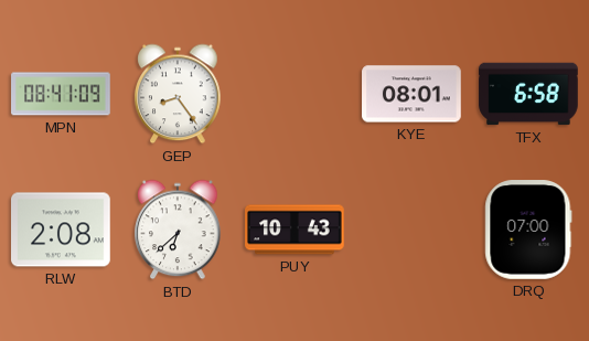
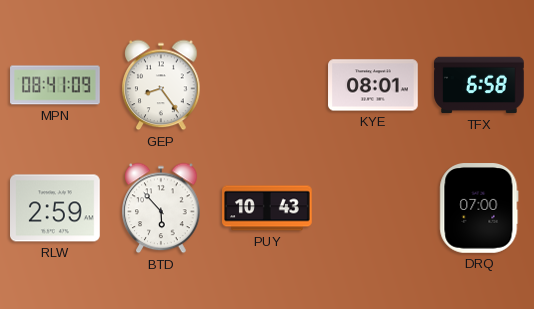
RLW: 2:08 -> 2:59 (55, 208)
BTD: 6:38 -> 5:53 (161, 208)
